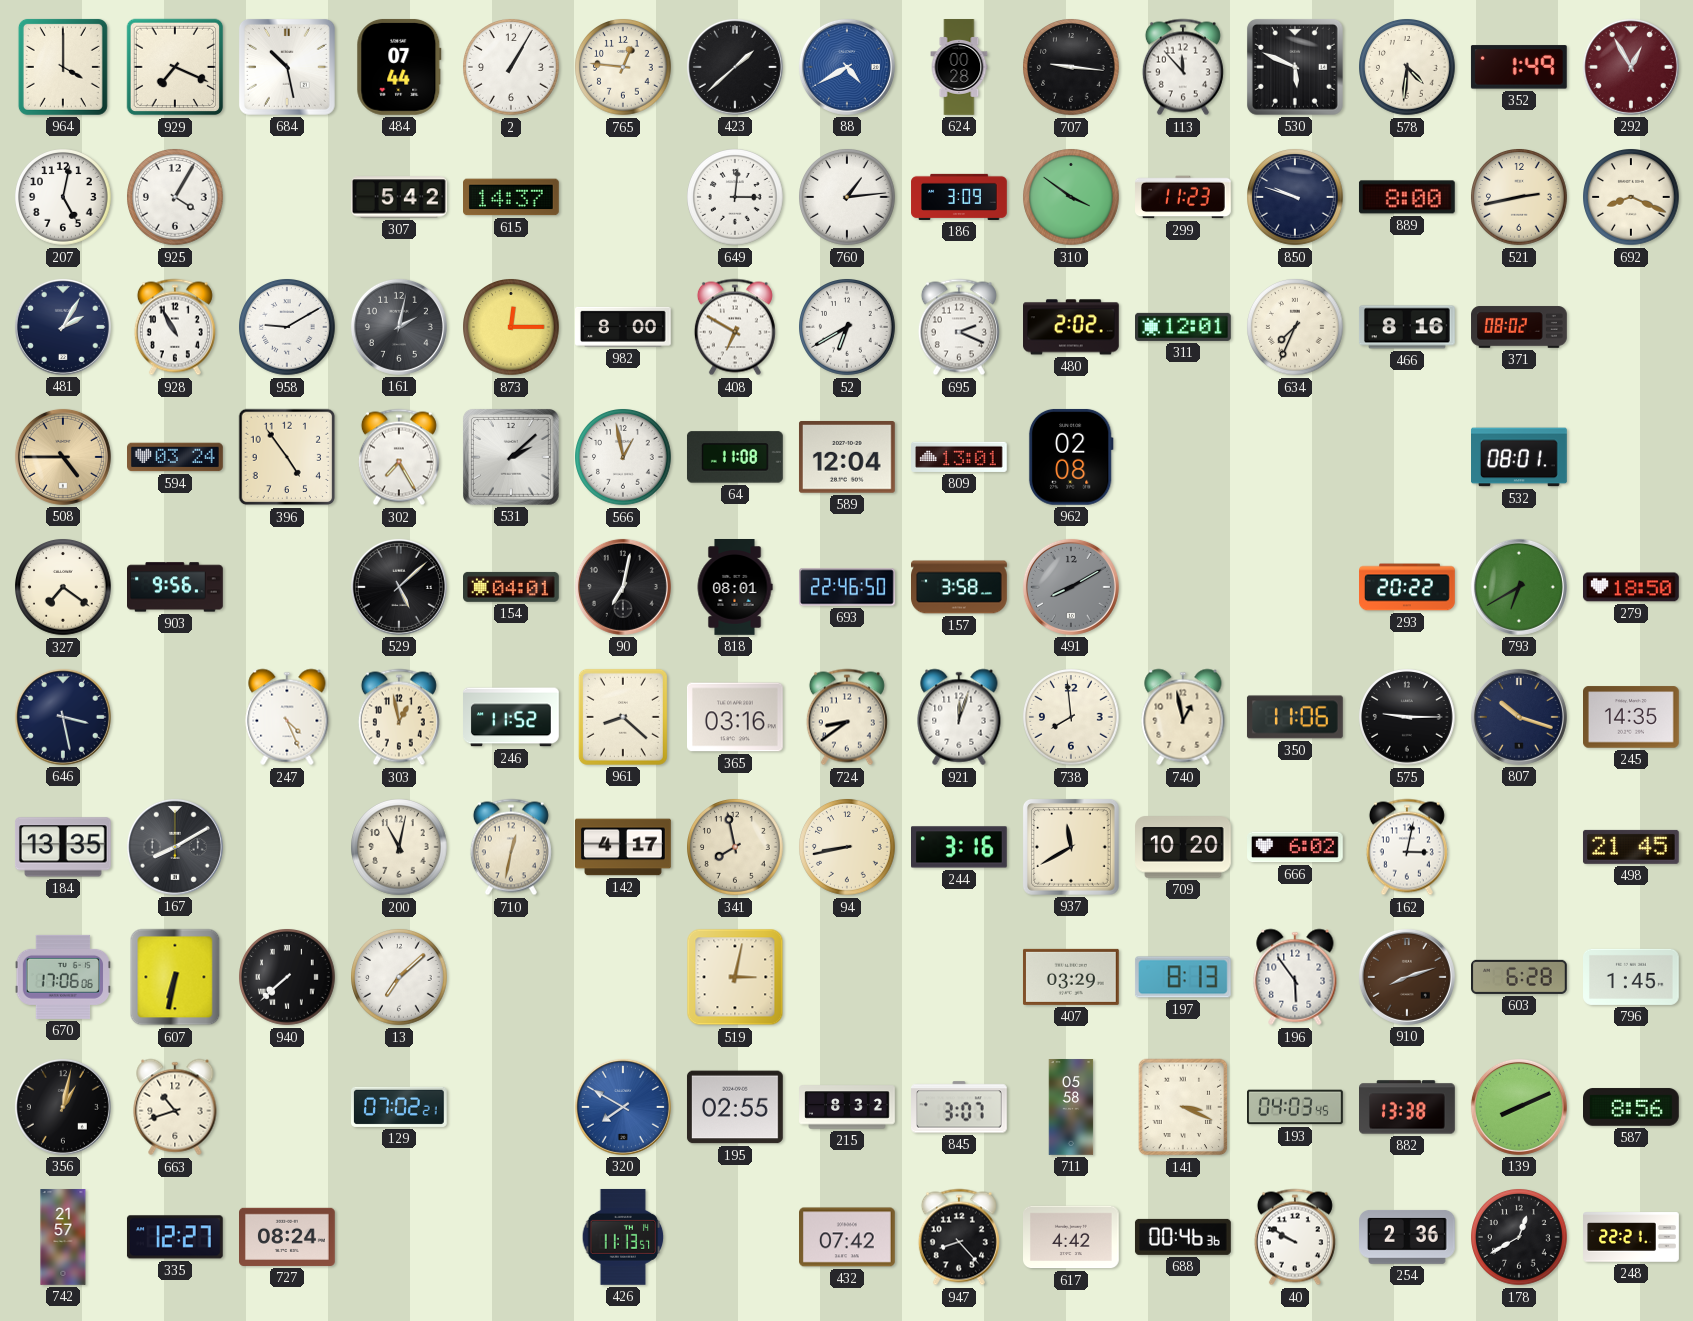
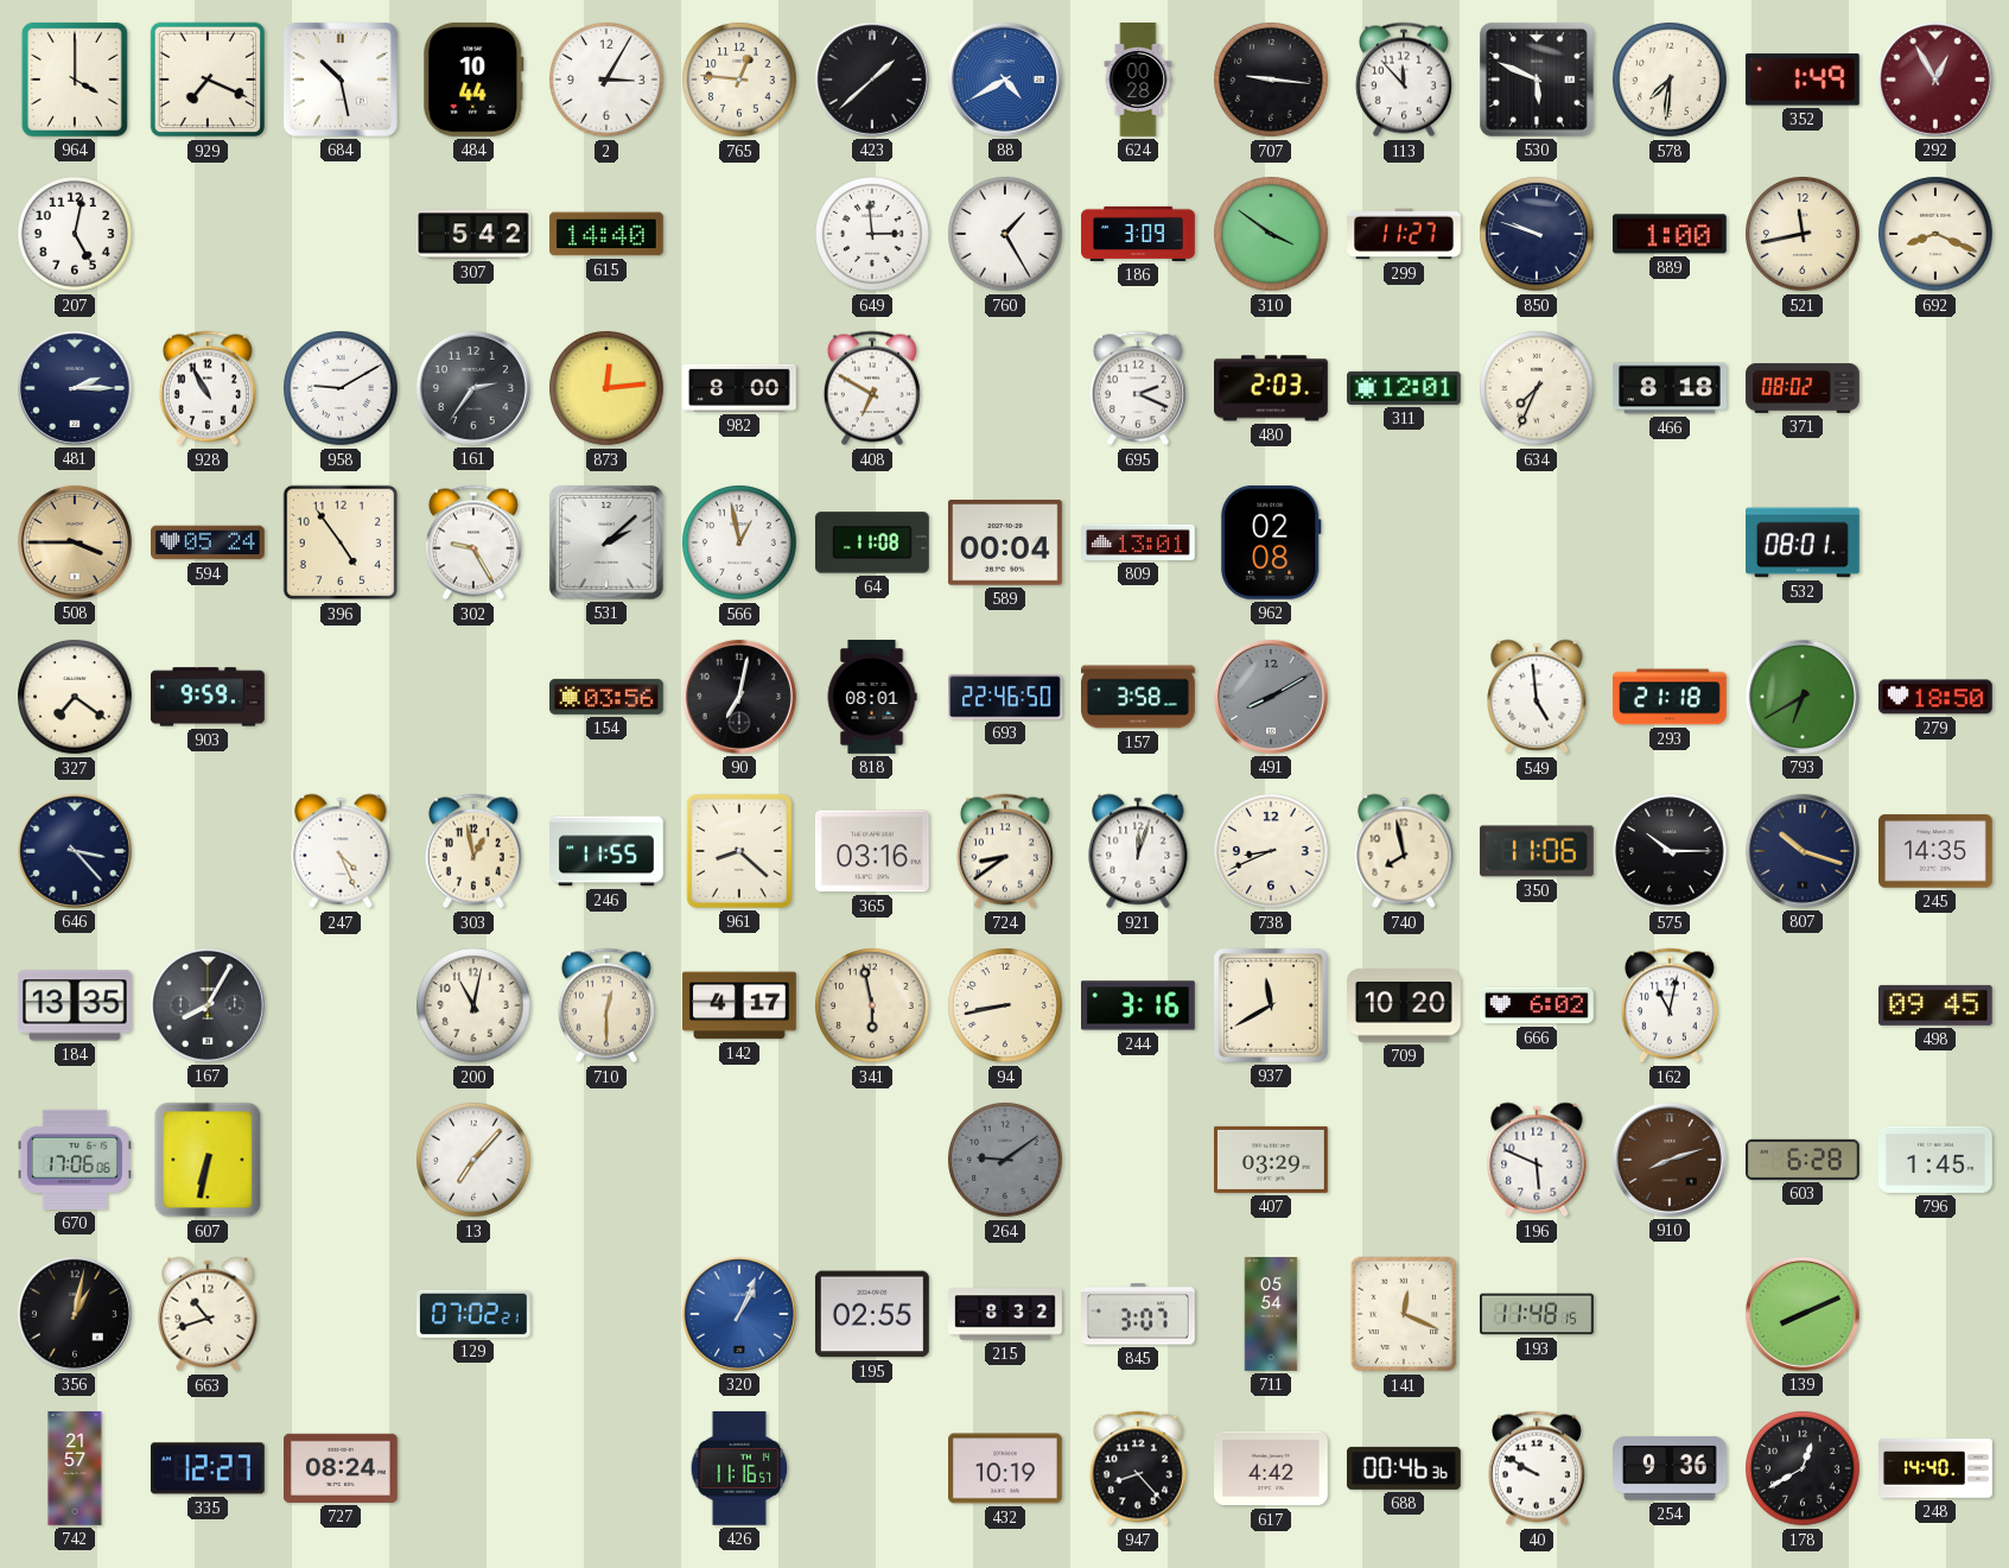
484: 07:44 -> 10:44 (473, 80)
2: 1:05 -> 3:05 (606, 80)
578: 4:31 -> 7:31 (1670, 80)
925: 4:05 -> none (175, 197)
615: 14:37 -> 14:40 (608, 234)
649: 3:01 -> 2:59 (872, 234)
760: 1:14 -> 1:25 (1005, 234)
299: 11:23 -> 11:27 (1405, 234)
889: 8:00 -> 1:00 (1670, 234)
521: 2:43 -> 11:43 (1803, 234)
481: 2:05 -> 2:15 (75, 388)
161: 2:02 -> 2:36 (473, 388)
873: 12:15 -> 12:14 (606, 388)
52: 6:40 -> none (847, 327)
480: 2:02 -> 2:03 (1272, 388)
466: 8:16 -> 8:18 (1670, 388)
508: 4:45 -> 3:45 (75, 542)
594: 03:24 -> 05:24 (209, 542)
302: 7:25 -> 9:25 (473, 542)
589: 12:04 -> 00:04 (1005, 544)
903: 9:56 -> 9:59 (209, 697)
529: 5:08 -> none (399, 587)
154: 04:01 -> 03:56 (608, 697)
549: none -> 4:59 (1537, 697)
293: 20:22 -> 21:18 (1671, 697)
646: 3:28 -> 3:23 (75, 851)
246: 11:52 -> 11:55 (608, 851)
738: 7:59 -> 8:41 (1271, 851)
740: 12:58 -> 7:58 (1404, 851)
575: 9:15 -> 10:15 (1670, 851)
167: 8:10 -> 8:05 (208, 1005)
710: 12:32 -> 12:30 (606, 1005)
341: 7:58 -> 5:58 (872, 1005)
162: 3:02 -> 11:02 (1670, 1005)
498: 21:45 -> 09:45 (1935, 1005)
940: 7:38 -> none (287, 977)
13: 7:08 -> 7:07 (473, 1160)
519: 3:02 -> none (735, 977)
264: none -> 9:09 (1005, 1160)
197: 8:13 -> none (1183, 977)
196: 5:54 -> 5:49 (1537, 1160)
320: 7:50 -> 1:04 (739, 1314)
711: 05:58 -> 05:54 (1271, 1314)
141: 3:19 -> 12:19 (1404, 1314)
193: 04:03 -> 11:48 (1538, 1314)
882: 13:38 -> none (1408, 1107)
587: 8:56 -> none (1632, 1107)
426: 11:13 -> 11:16 (739, 1468)
432: 07:42 -> 10:19 (1006, 1468)
254: 2:36 -> 9:36 (1671, 1468)
248: 22:21 -> 14:40 (1935, 1468)
